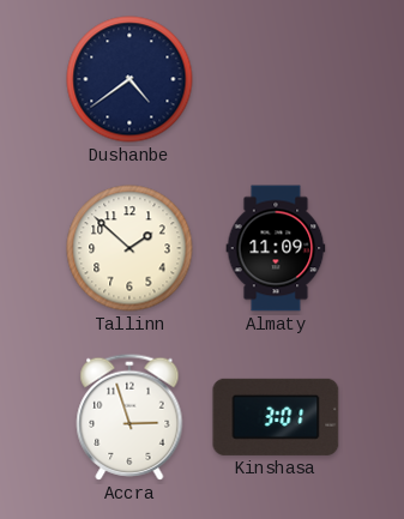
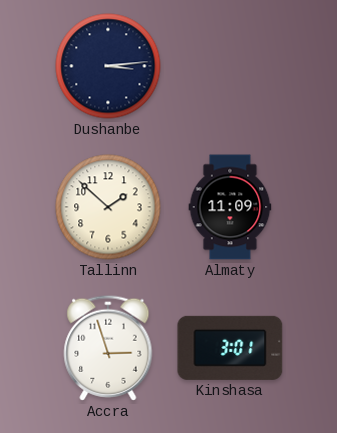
Dushanbe: 4:39 -> 3:14 (108, 66)
